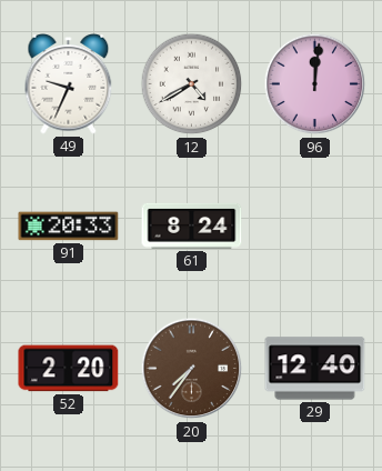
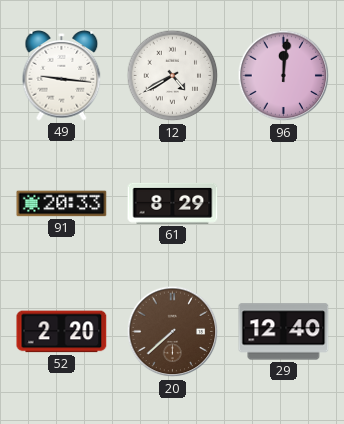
49: 9:34 -> 9:16 (62, 76)
61: 8:24 -> 8:29 (173, 203)
20: 7:36 -> 7:38 (173, 332)
